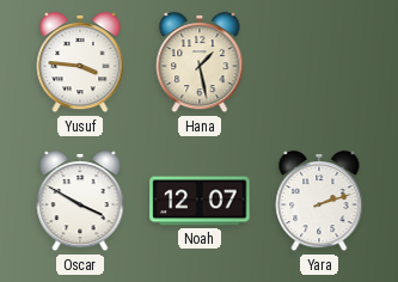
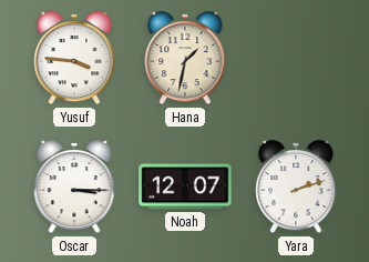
Hana: 1:28 -> 1:32 (185, 58)
Oscar: 3:50 -> 3:15 (74, 187)
